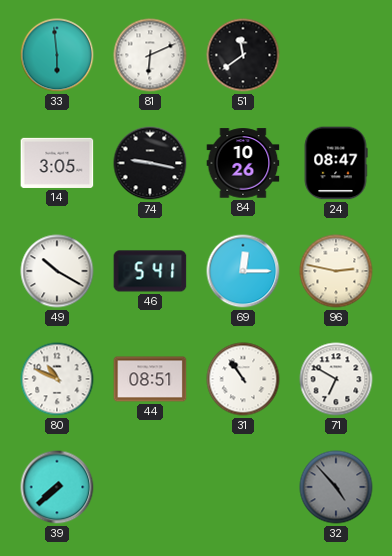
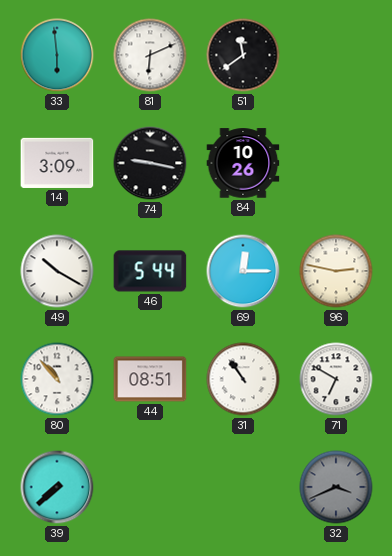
14: 3:05 -> 3:09 (57, 163)
24: 08:47 -> none (336, 163)
46: 5:41 -> 5:44 (150, 271)
80: 10:49 -> 10:53 (57, 379)
32: 4:53 -> 3:41 (336, 487)
